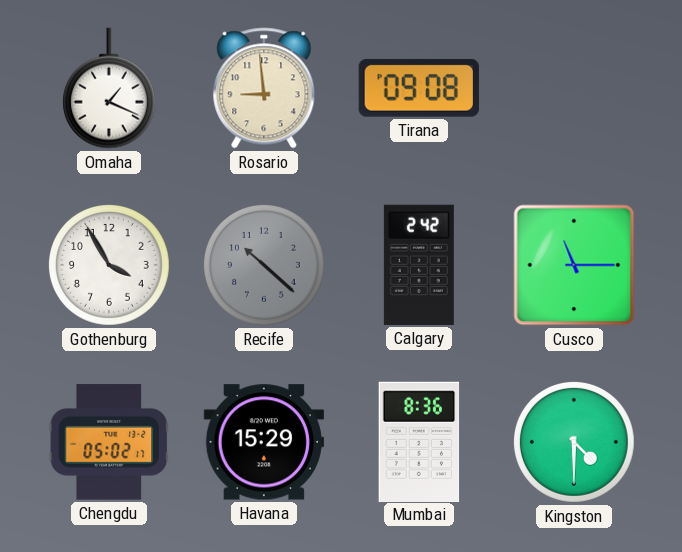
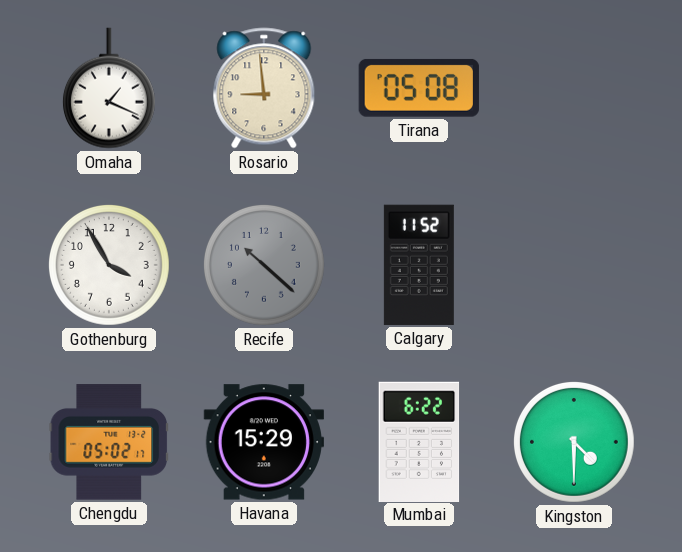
Tirana: 09:08 -> 05:08 (419, 88)
Calgary: 2:42 -> 11:52 (419, 265)
Cusco: 11:15 -> none (574, 265)
Mumbai: 8:36 -> 6:22 (419, 441)
